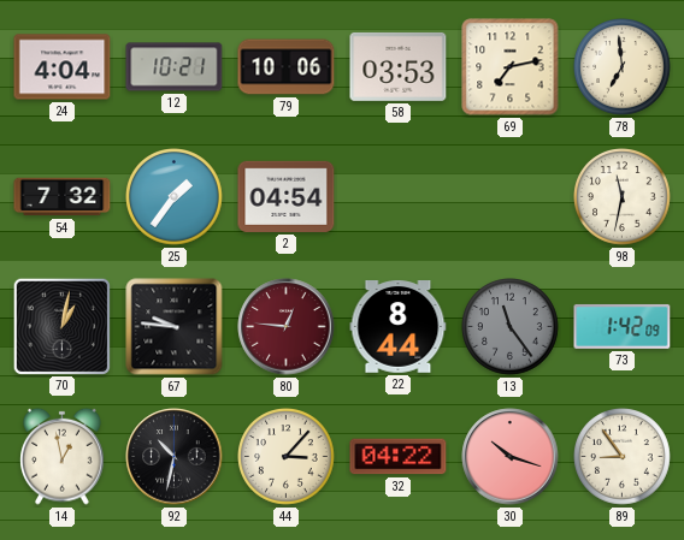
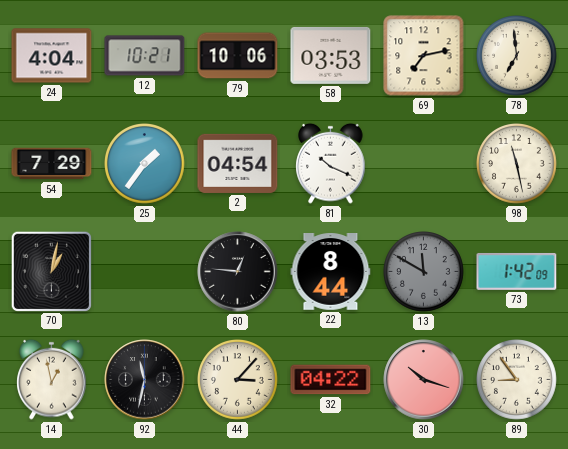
54: 7:32 -> 7:29 (52, 164)
81: none -> 10:19 (331, 163)
98: 11:32 -> 11:28 (517, 164)
67: 9:46 -> none (175, 327)
80 dial: burgundy -> black (238, 272)
13: 11:24 -> 11:50 (424, 272)
92: 10:32 -> 11:32 (145, 380)
